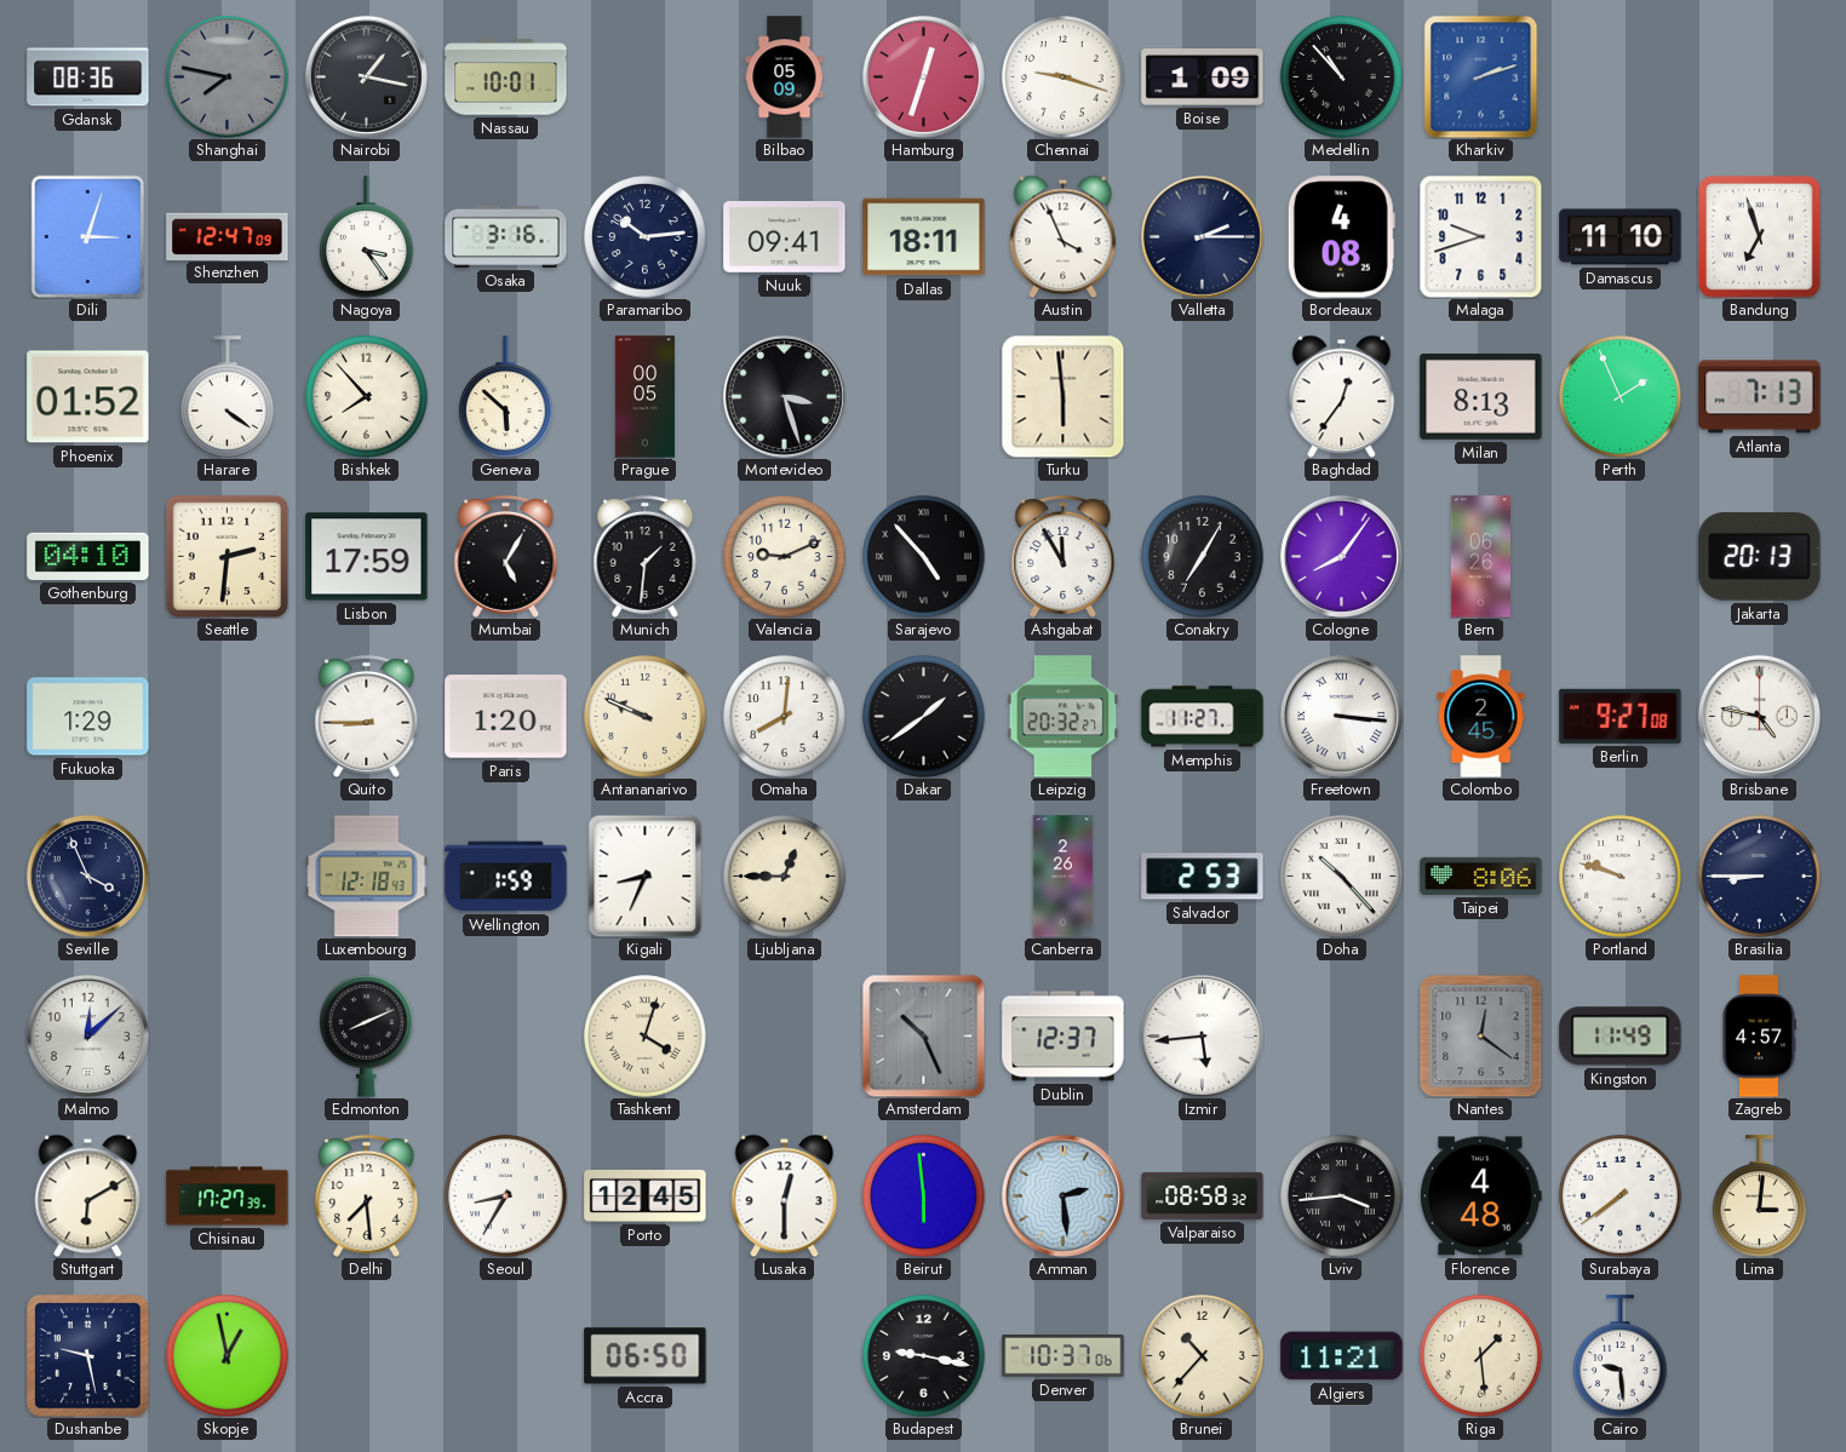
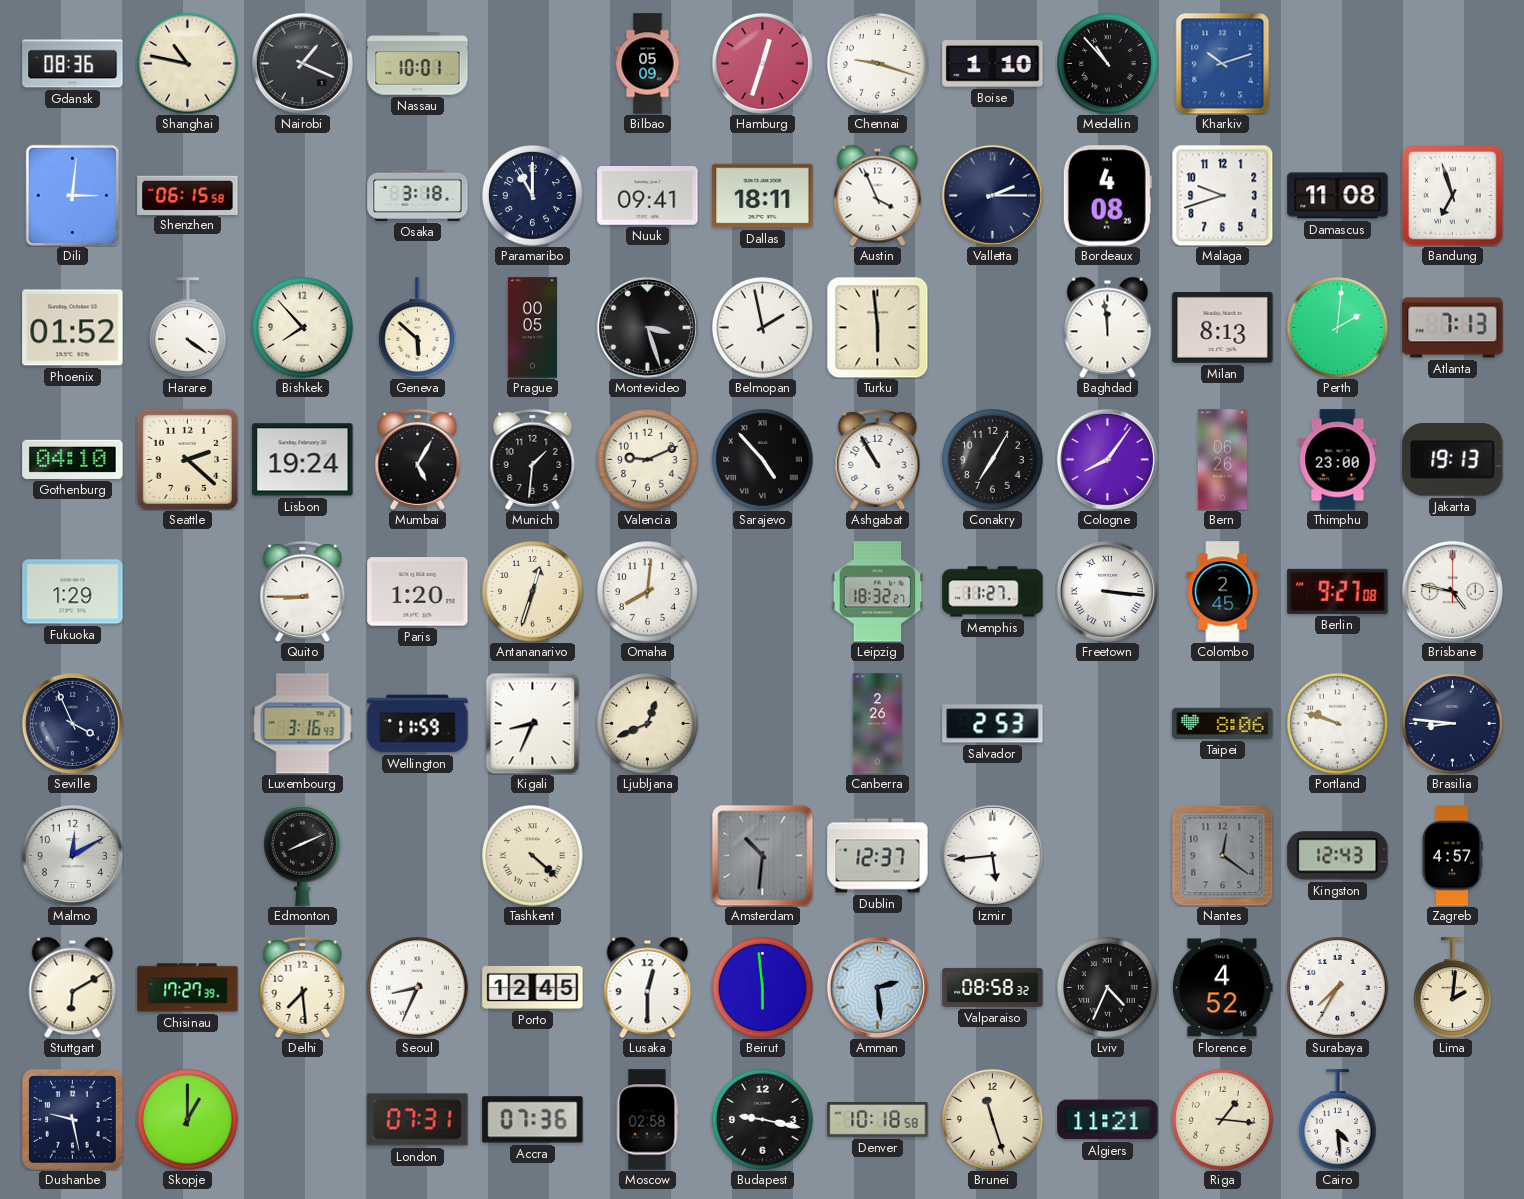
Shanghai: 7:47 -> 10:47 (188, 64)
Shanghai dial: grey -> cream (188, 64)
Nairobi: 1:17 -> 1:19 (302, 63)
Boise: 1:09 -> 1:10 (993, 64)
Kharkiv: 2:12 -> 10:12 (1223, 63)
Dili: 3:03 -> 3:01 (72, 195)
Shenzhen: 12:47 -> 06:15 (188, 195)
Nagoya: 3:24 -> none (367, 237)
Osaka: 3:16 -> 3:18 (418, 195)
Paramaribo: 10:14 -> 11:00 (533, 196)
Damascus: 11:10 -> 11:08 (1338, 196)
Belmopan: none -> 1:58 (763, 328)
Baghdad: 12:36 -> 11:59 (1108, 327)
Perth: 1:56 -> 2:01 (1338, 328)
Seattle: 2:31 -> 2:22 (187, 459)
Lisbon: 17:59 -> 19:24 (303, 460)
Ashgabat: 11:55 -> 10:55 (878, 459)
Thimphu: none -> 23:00 (1338, 460)
Jakarta: 20:13 -> 19:13 (1453, 460)
Antananarivo: 9:49 -> 12:33 (533, 592)
Dakar: 1:39 -> none (924, 717)
Leipzig: 20:32 -> 18:32 (878, 592)
Luxembourg: 12:18 -> 3:16 (303, 724)
Wellington: 1:59 -> 11:59 (418, 724)
Ljubljana: 12:45 -> 12:41 (648, 724)
Doha: 10:23 -> none (1342, 877)
Brasilia: 8:45 -> 8:46 (1453, 724)
Malmo: 12:08 -> 12:10 (72, 855)
Tashkent: 4:03 -> 4:22 (533, 856)
Amsterdam: 10:26 -> 10:31 (762, 855)
Kingston: 11:49 -> 12:43 (1338, 856)
Seoul: 8:35 -> 8:34 (418, 988)
Lviv: 3:44 -> 4:34 (1108, 988)
Florence: 4:48 -> 4:52 (1222, 988)
Surabaya: 7:39 -> 7:35 (1338, 988)
Lima: 3:01 -> 2:01 (1453, 988)
Skopje: 12:58 -> 1:00 (188, 1120)
London: none -> 07:31 (418, 1120)
Accra: 06:50 -> 07:36 (533, 1120)
Moscow: none -> 02:58 (647, 1120)
Denver: 10:37 -> 10:18 (878, 1120)
Brunei: 10:37 -> 11:27 (993, 1120)
Riga: 1:29 -> 1:16 (1223, 1120)
Cairo: 9:29 -> 4:29 (1338, 1120)
